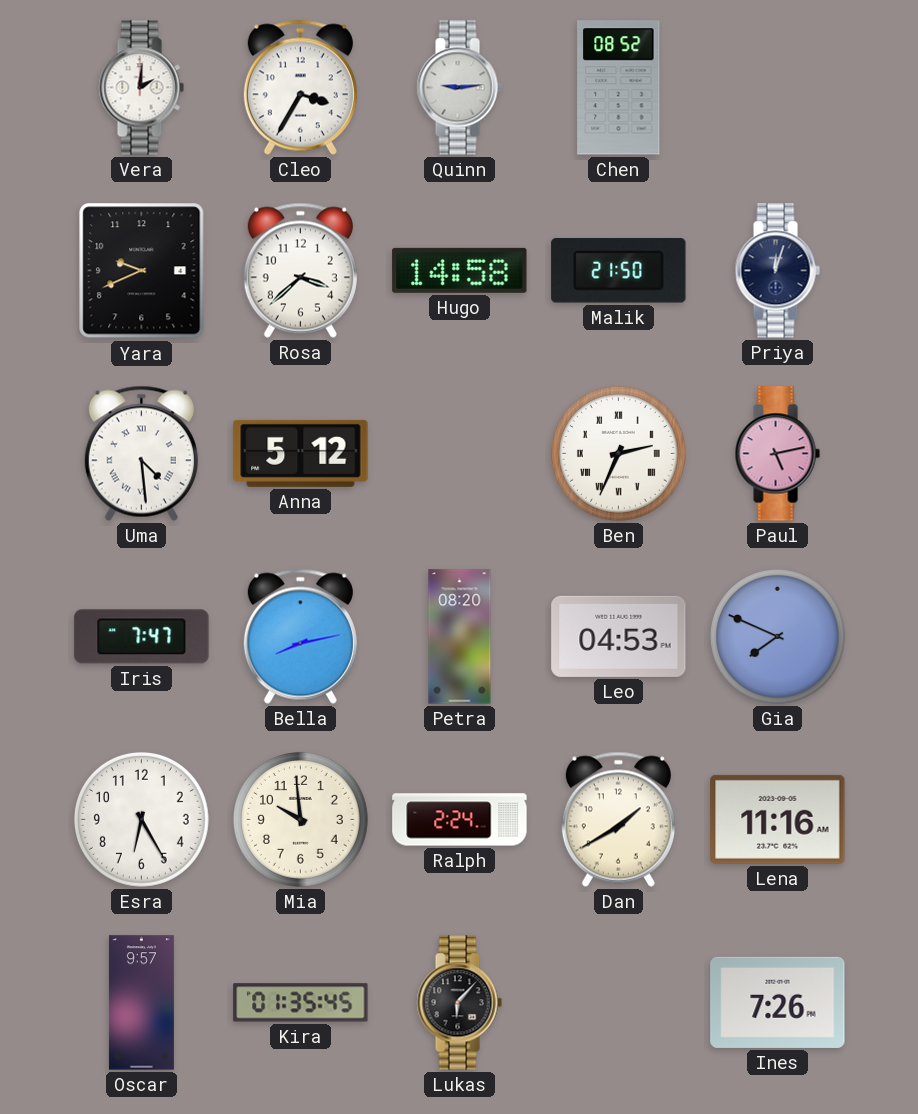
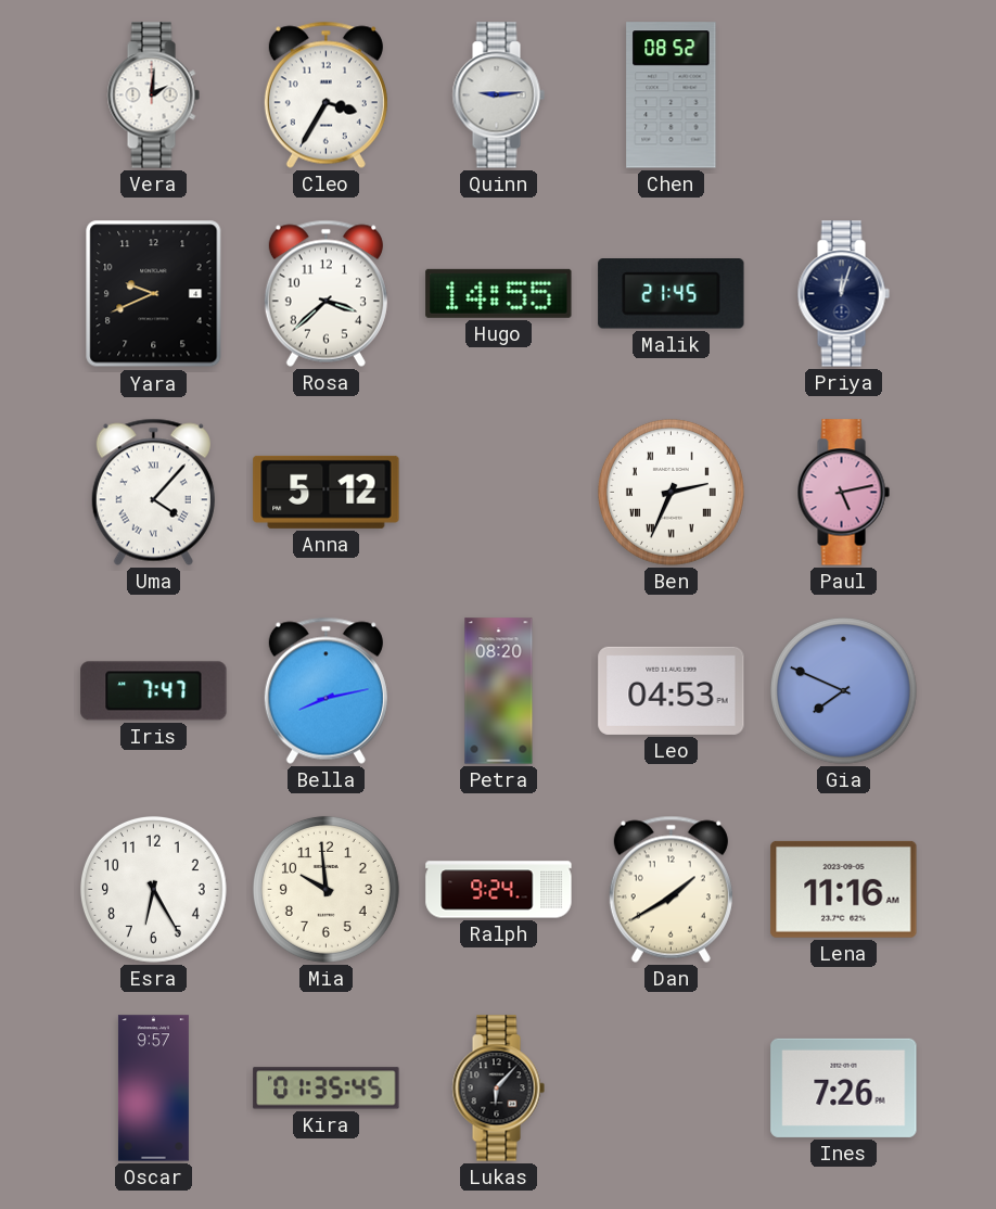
Hugo: 14:58 -> 14:55 (499, 293)
Malik: 21:50 -> 21:45 (672, 294)
Uma: 4:29 -> 4:07 (153, 492)
Ralph: 2:24 -> 9:24 (499, 890)
